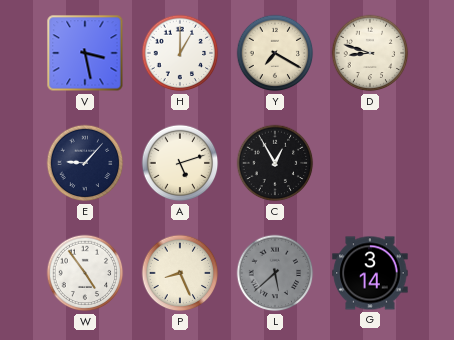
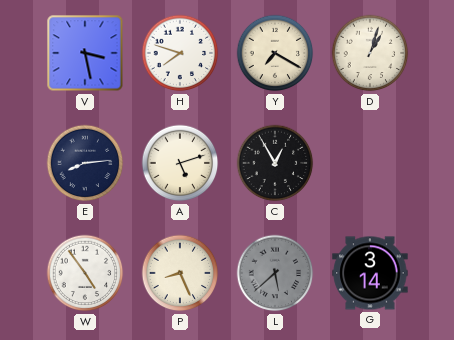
H: 1:00 -> 7:48 (180, 53)
D: 8:48 -> 1:03 (370, 53)
E: 9:07 -> 8:14 (85, 163)
